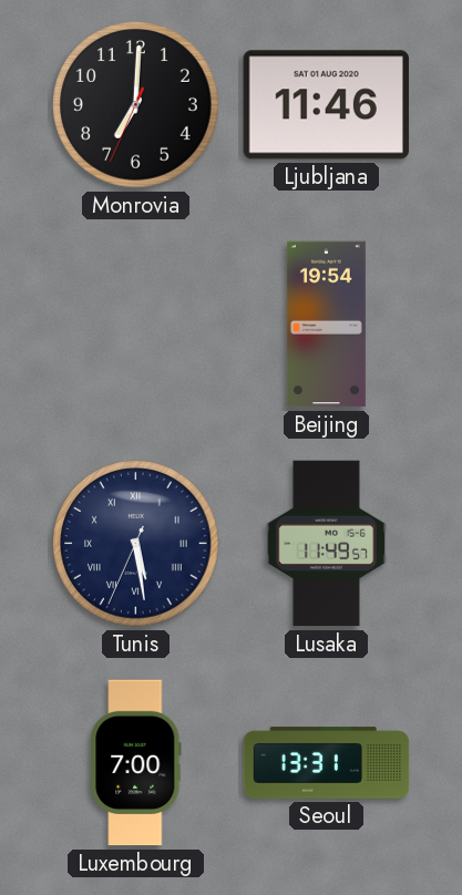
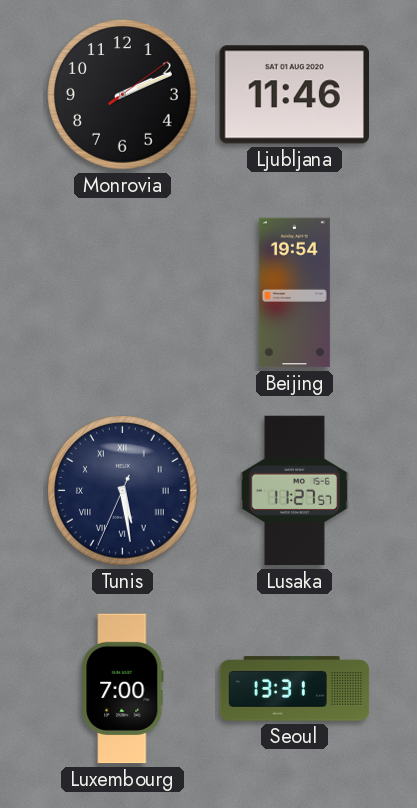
Monrovia: 7:00 -> 2:11 (123, 95)
Lusaka: 11:49 -> 11:27 (294, 491)
